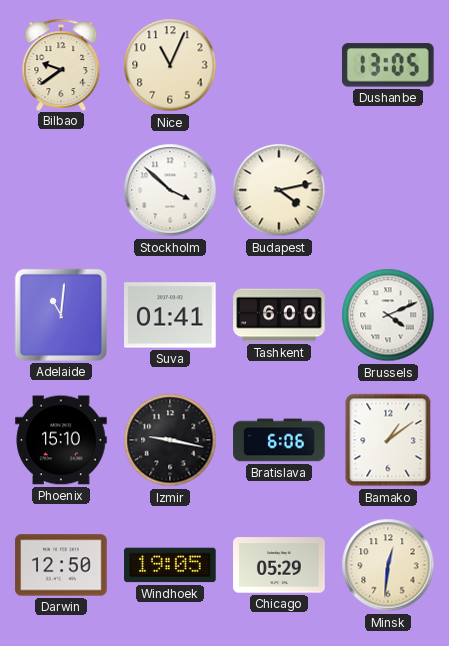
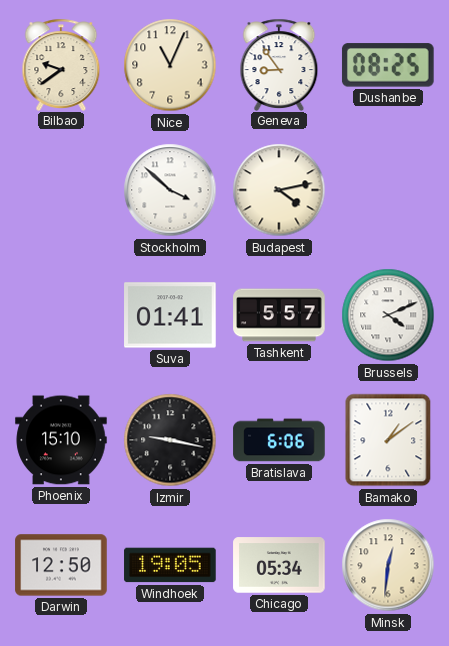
Geneva: none -> 8:54 (279, 64)
Dushanbe: 13:05 -> 08:25 (388, 65)
Adelaide: 11:01 -> none (61, 315)
Tashkent: 6:00 -> 5:57 (279, 315)
Chicago: 05:29 -> 05:34 (279, 565)
